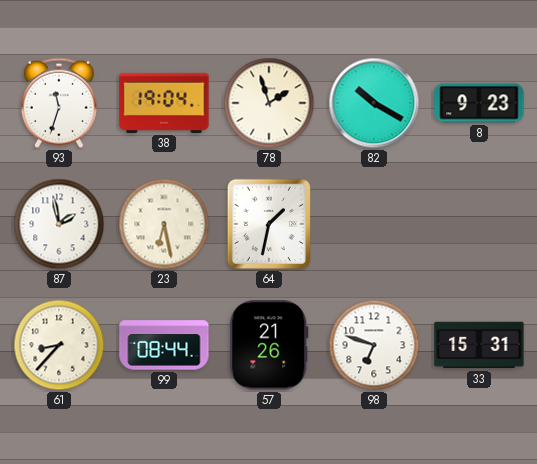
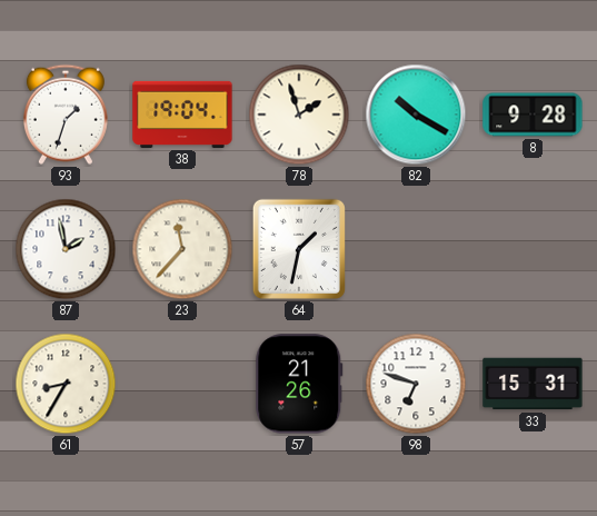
93: 11:33 -> 1:33 (66, 115)
8: 9:23 -> 9:28 (533, 115)
23: 6:28 -> 11:37 (182, 249)
61: 8:37 -> 8:35 (66, 384)
99: 08:44 -> none (164, 345)
